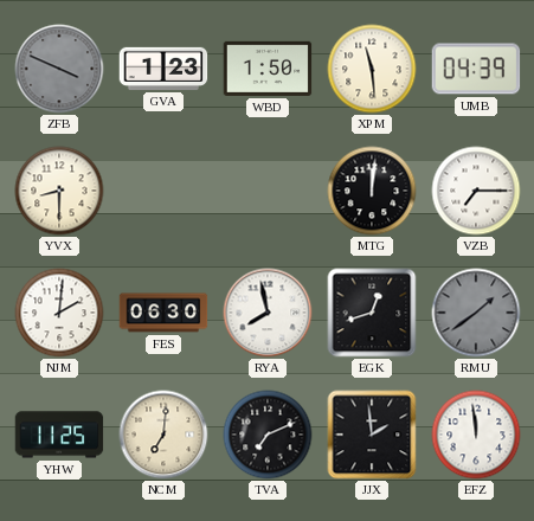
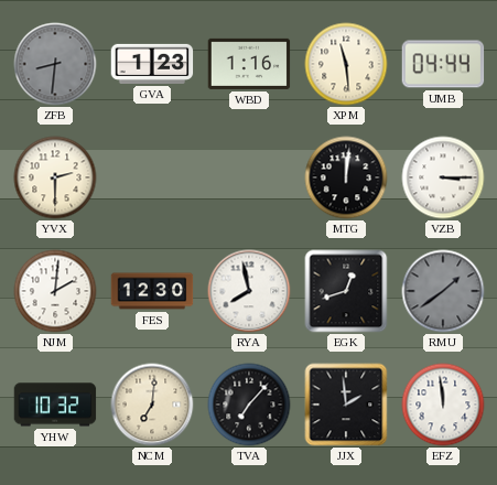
ZFB: 3:49 -> 8:31 (55, 64)
WBD: 1:50 -> 1:16 (249, 64)
UMB: 04:39 -> 04:44 (443, 64)
YVX: 8:30 -> 2:30 (55, 177)
VZB: 7:15 -> 3:15 (443, 177)
FES: 06:30 -> 12:30 (152, 291)
YHW: 11:25 -> 10:32 (55, 405)
TVA: 7:11 -> 7:07 (249, 405)
